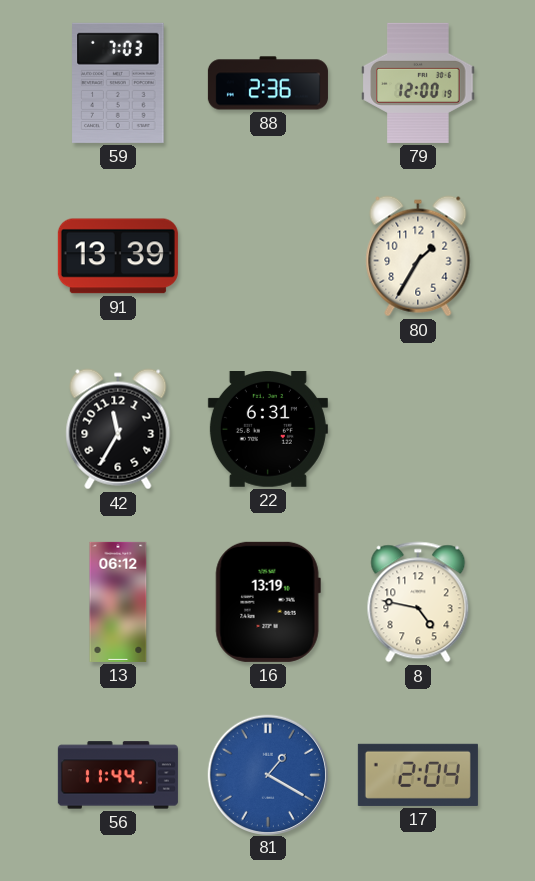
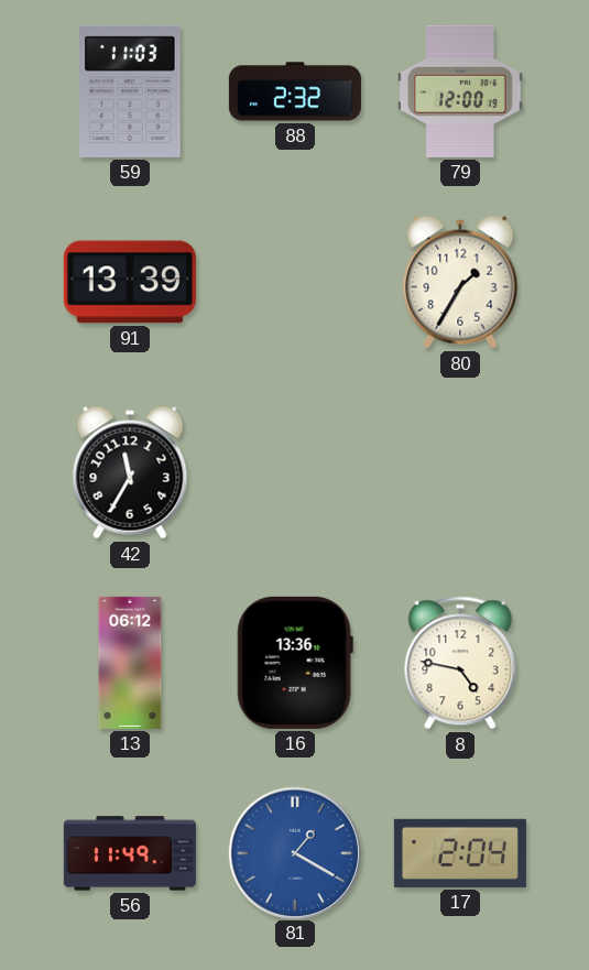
59: 7:03 -> 11:03 (130, 91)
88: 2:36 -> 2:32 (295, 91)
22: 6:31 -> none (268, 430)
16: 13:19 -> 13:36 (295, 663)
56: 11:44 -> 11:49 (130, 853)
